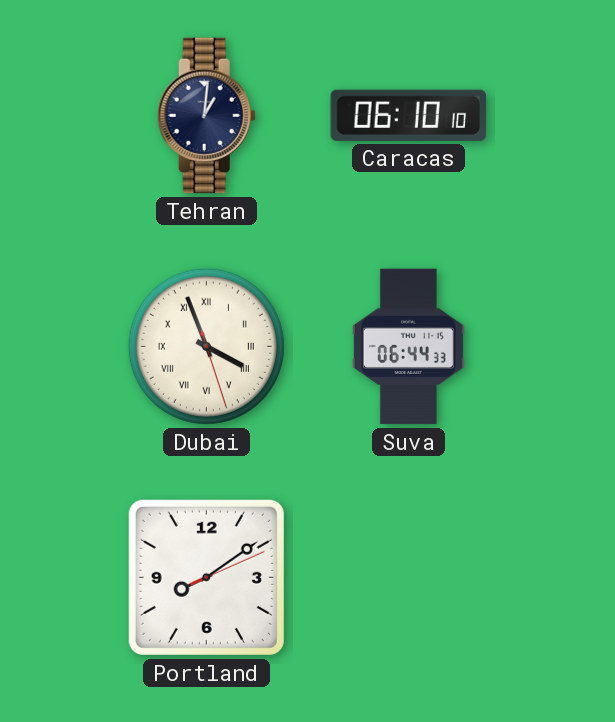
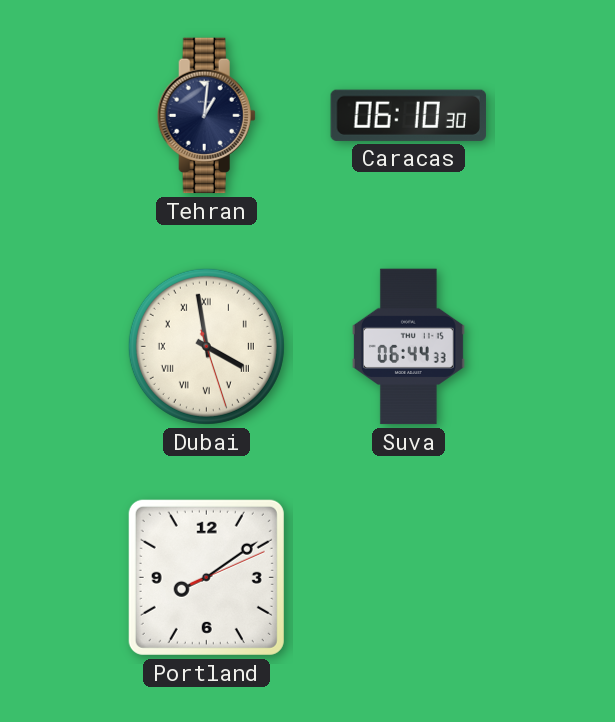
Caracas: 06:10:10 -> 06:10:30 (408, 115)
Dubai: 3:56 -> 3:58 (206, 346)
